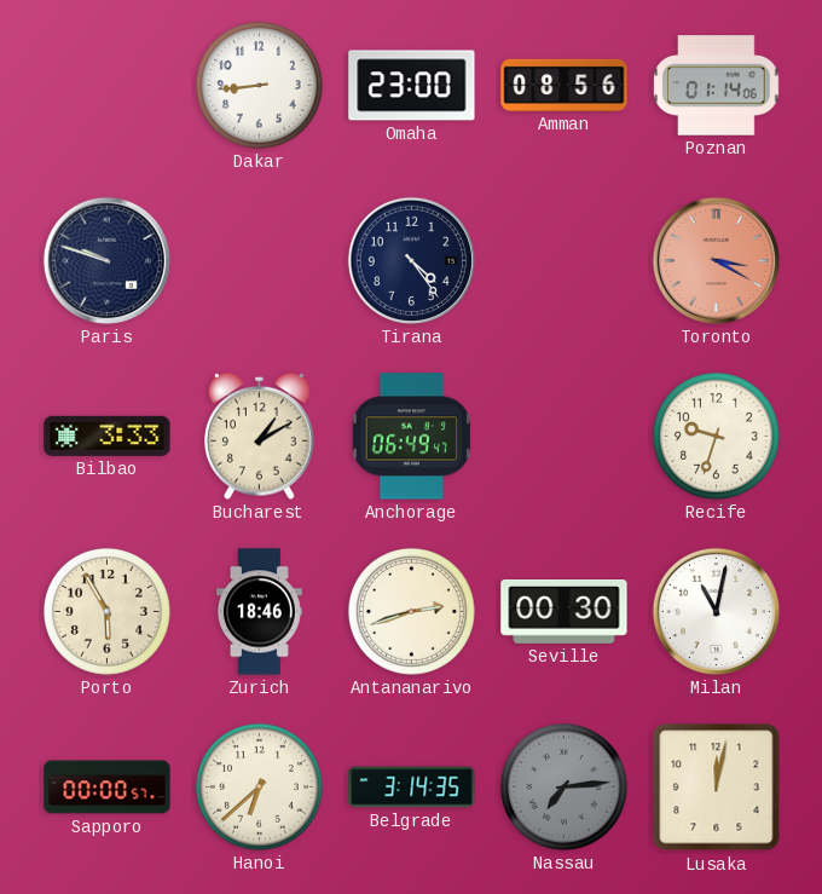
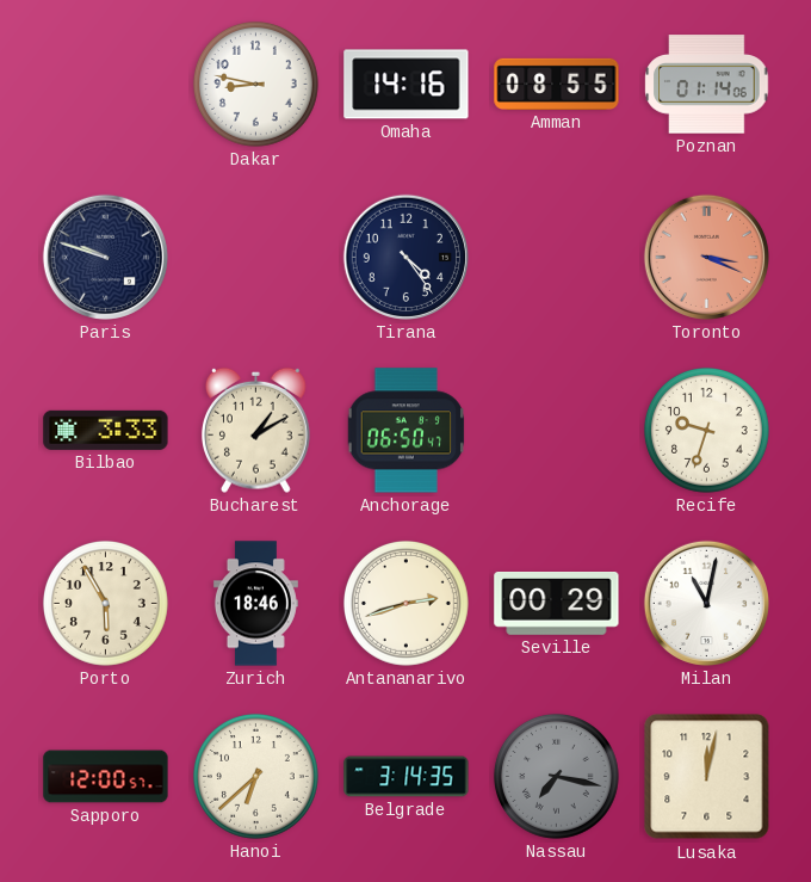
Dakar: 8:44 -> 8:47 (255, 84)
Omaha: 23:00 -> 14:16 (407, 85)
Amman: 08:56 -> 08:55 (557, 84)
Toronto: 3:20 -> 3:19 (706, 257)
Anchorage: 06:49 -> 06:50 (405, 431)
Seville: 00:30 -> 00:29 (557, 604)
Sapporo: 00:00 -> 12:00 (106, 777)
Nassau: 7:14 -> 7:17 (556, 776)
